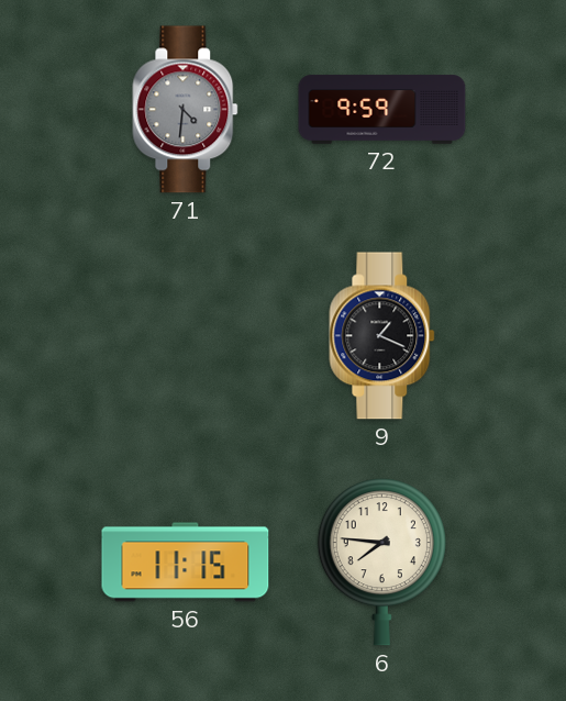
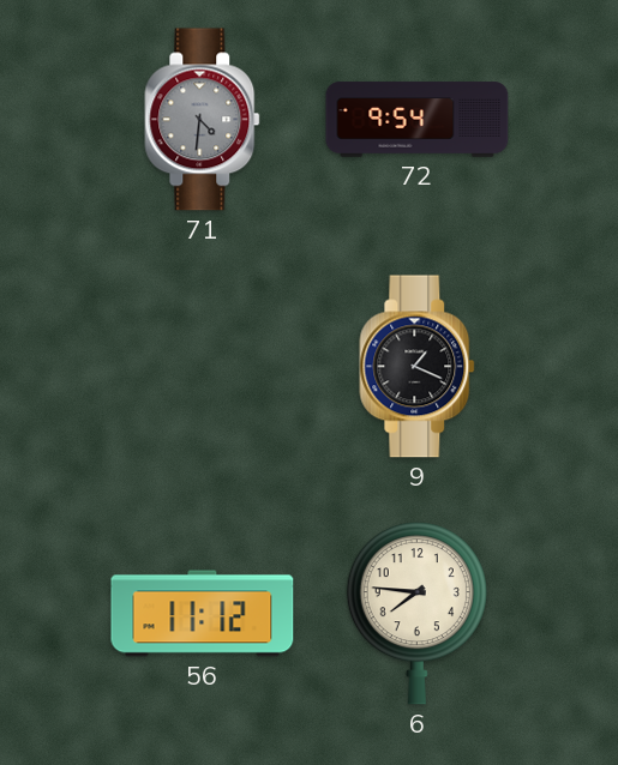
72: 9:59 -> 9:54 (418, 120)
56: 11:15 -> 11:12 (203, 614)
